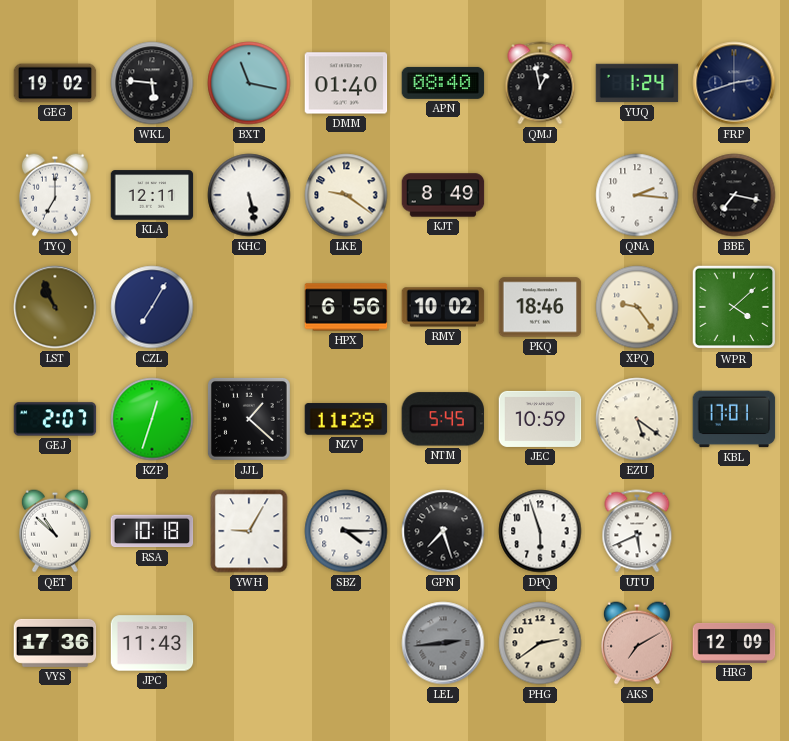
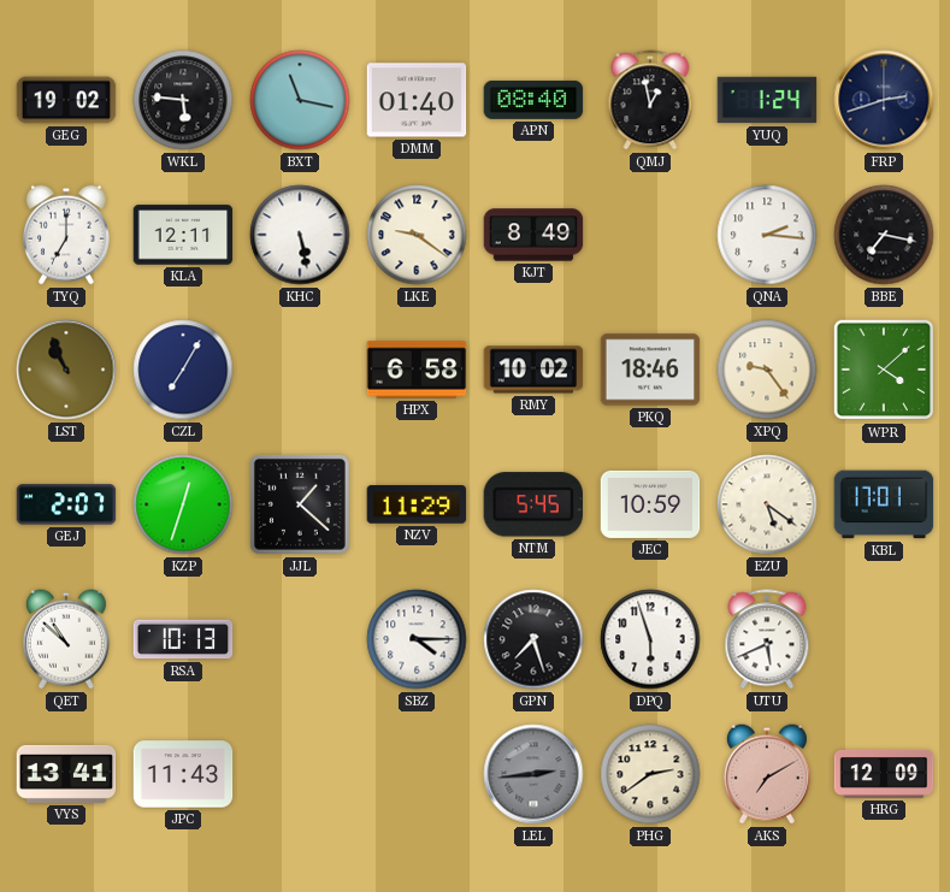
HPX: 6:56 -> 6:58 (417, 370)
RSA: 10:18 -> 10:13 (183, 639)
YWH: 9:05 -> none (249, 531)
VYS: 17:36 -> 13:41 (66, 774)
